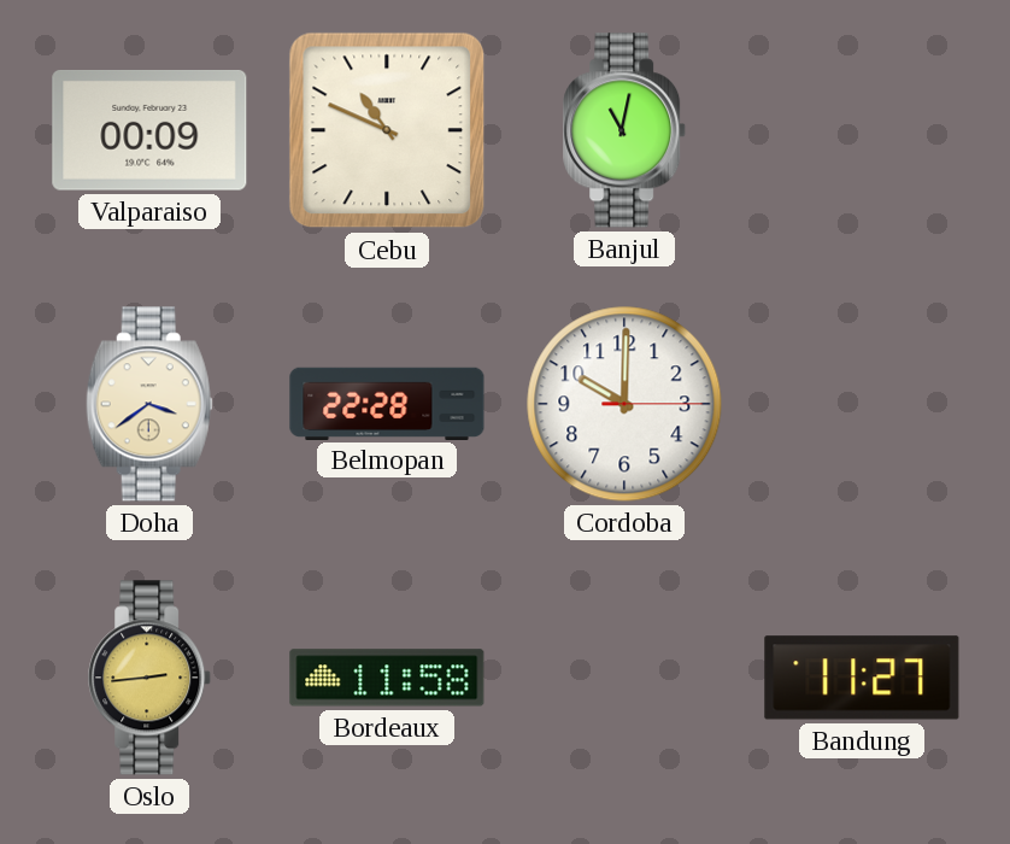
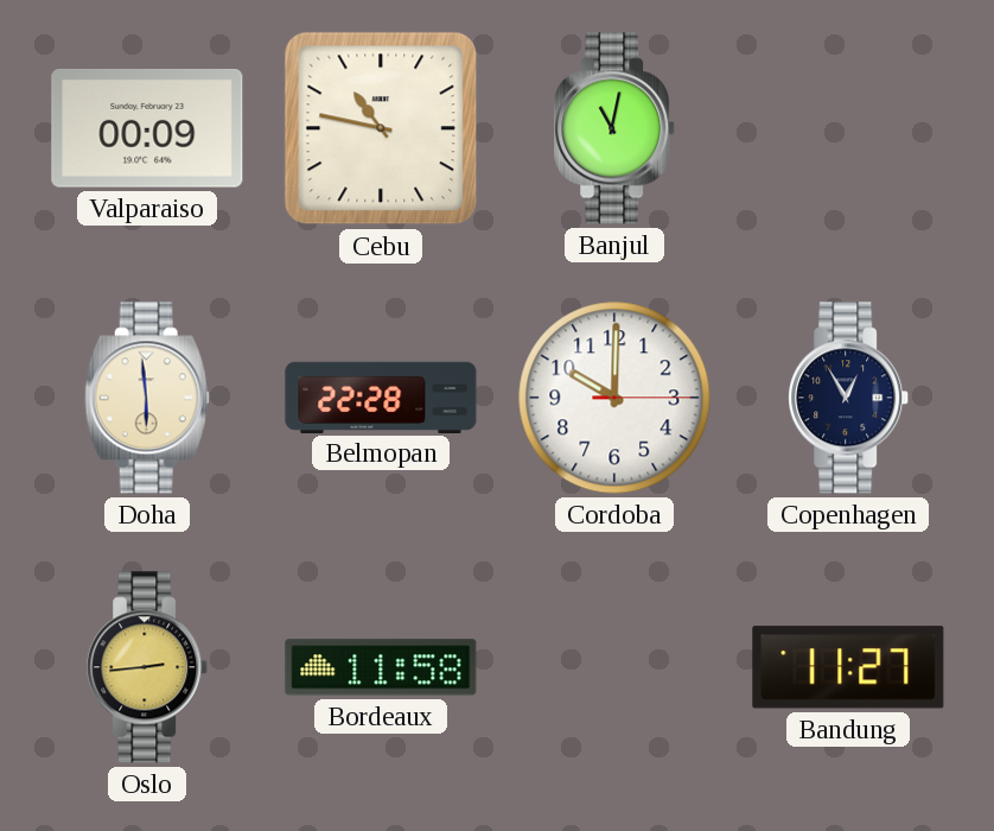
Cebu: 10:49 -> 10:47 (381, 128)
Doha: 3:39 -> 5:59 (147, 398)
Copenhagen: none -> 12:55 (849, 398)
